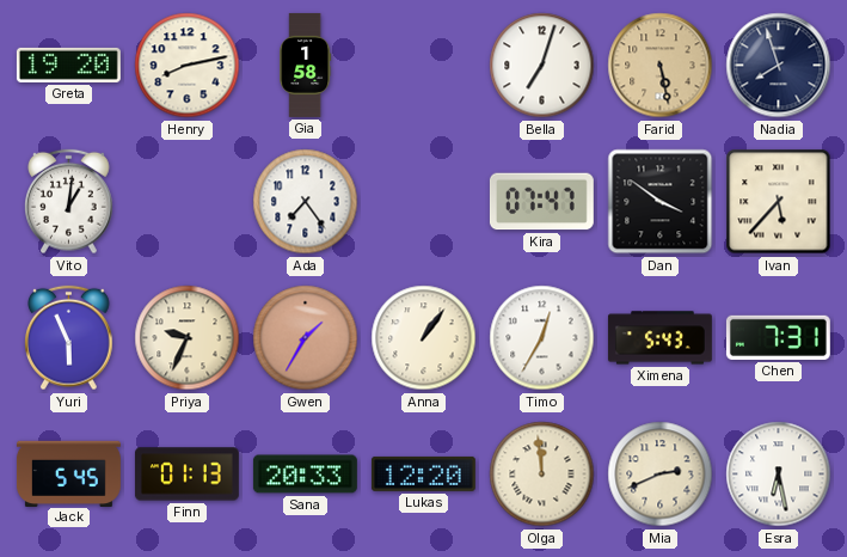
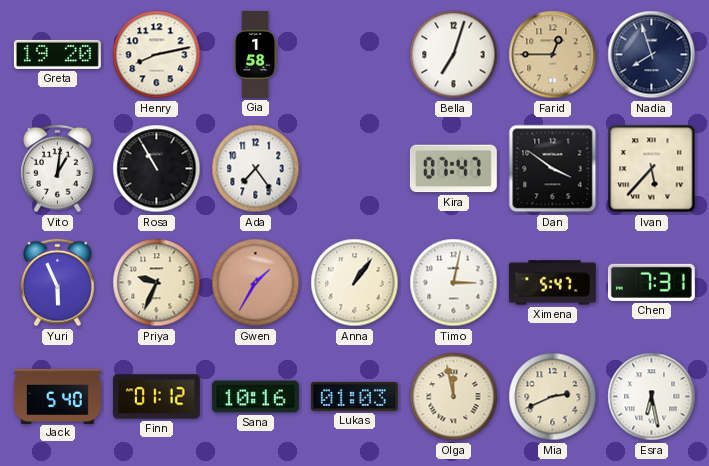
Farid: 5:28 -> 12:45 (553, 55)
Rosa: none -> 10:55 (157, 169)
Timo: 12:35 -> 3:02 (454, 283)
Ximena: 5:43 -> 5:47 (552, 283)
Jack: 5:45 -> 5:40 (57, 396)
Finn: 01:13 -> 01:12 (156, 397)
Sana: 20:33 -> 10:16 (255, 397)
Lukas: 12:20 -> 01:03 (354, 396)
Olga: 11:59 -> 11:58 (454, 397)
